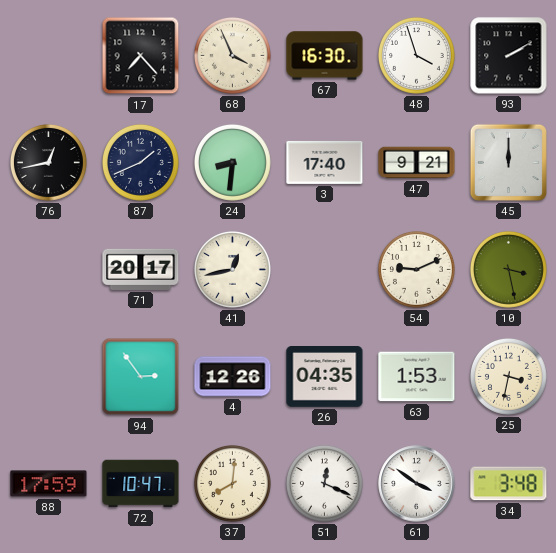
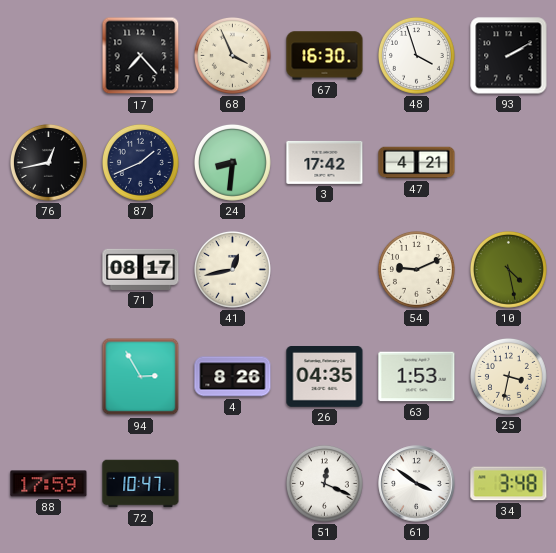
3: 17:40 -> 17:42 (325, 162)
47: 9:21 -> 4:21 (417, 163)
45: 12:00 -> none (508, 162)
71: 20:17 -> 08:17 (141, 269)
10: 3:28 -> 4:28 (508, 269)
94: 2:54 -> 2:55 (141, 377)
4: 12:26 -> 8:26 (233, 377)
37: 8:01 -> none (232, 483)
